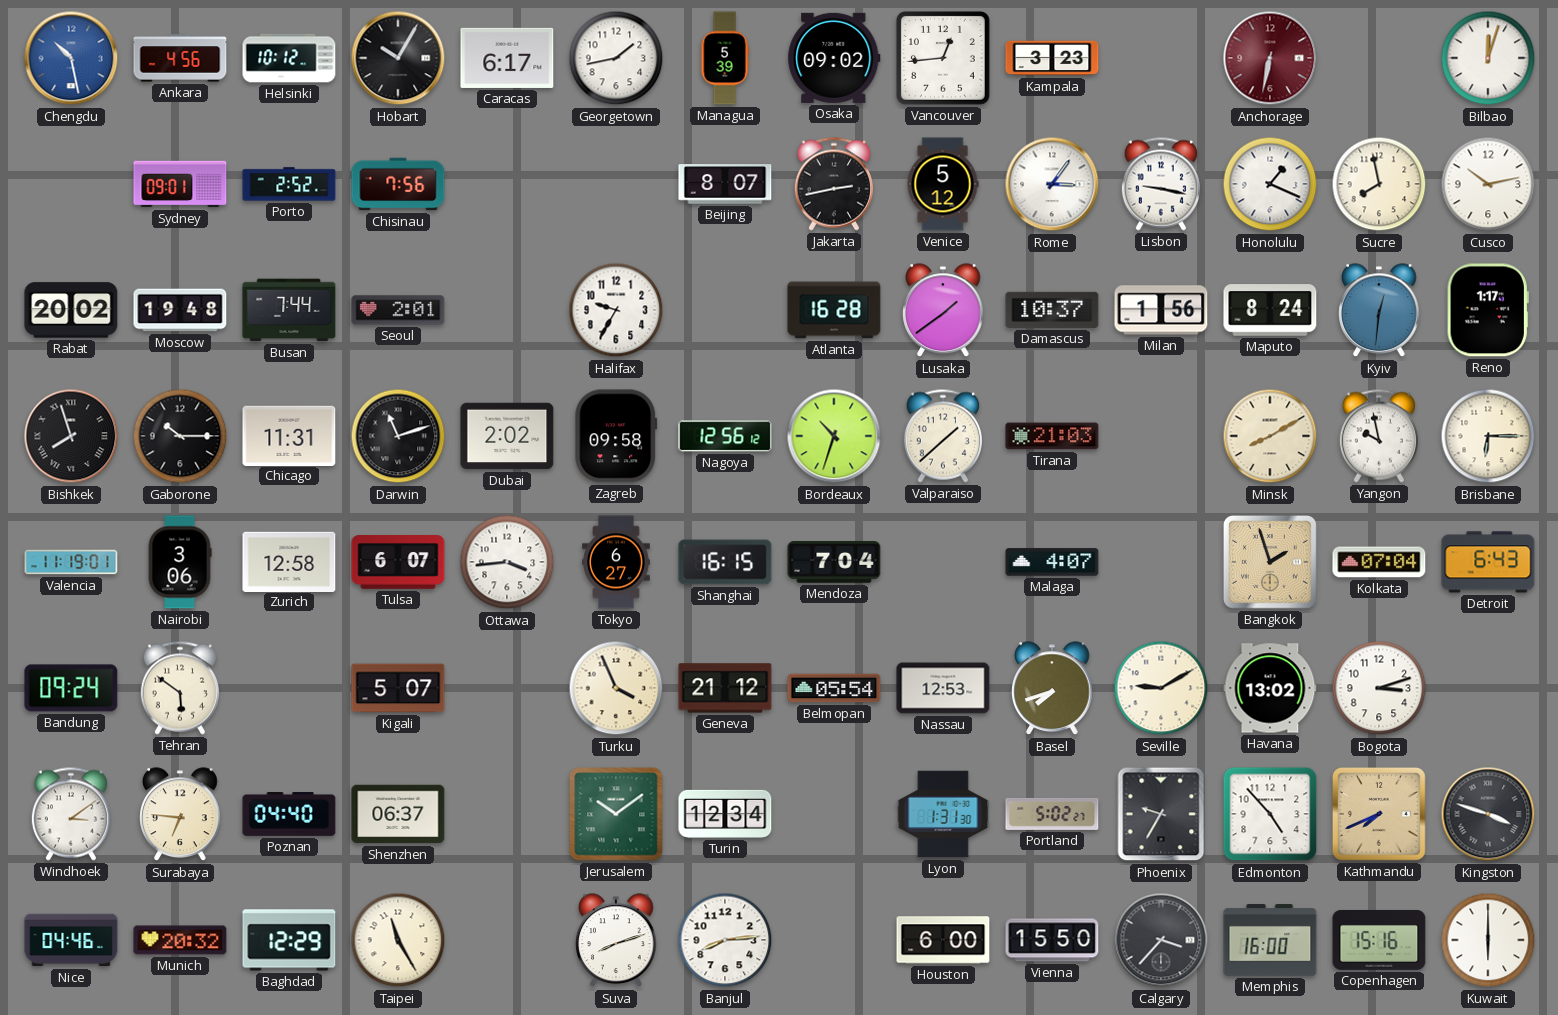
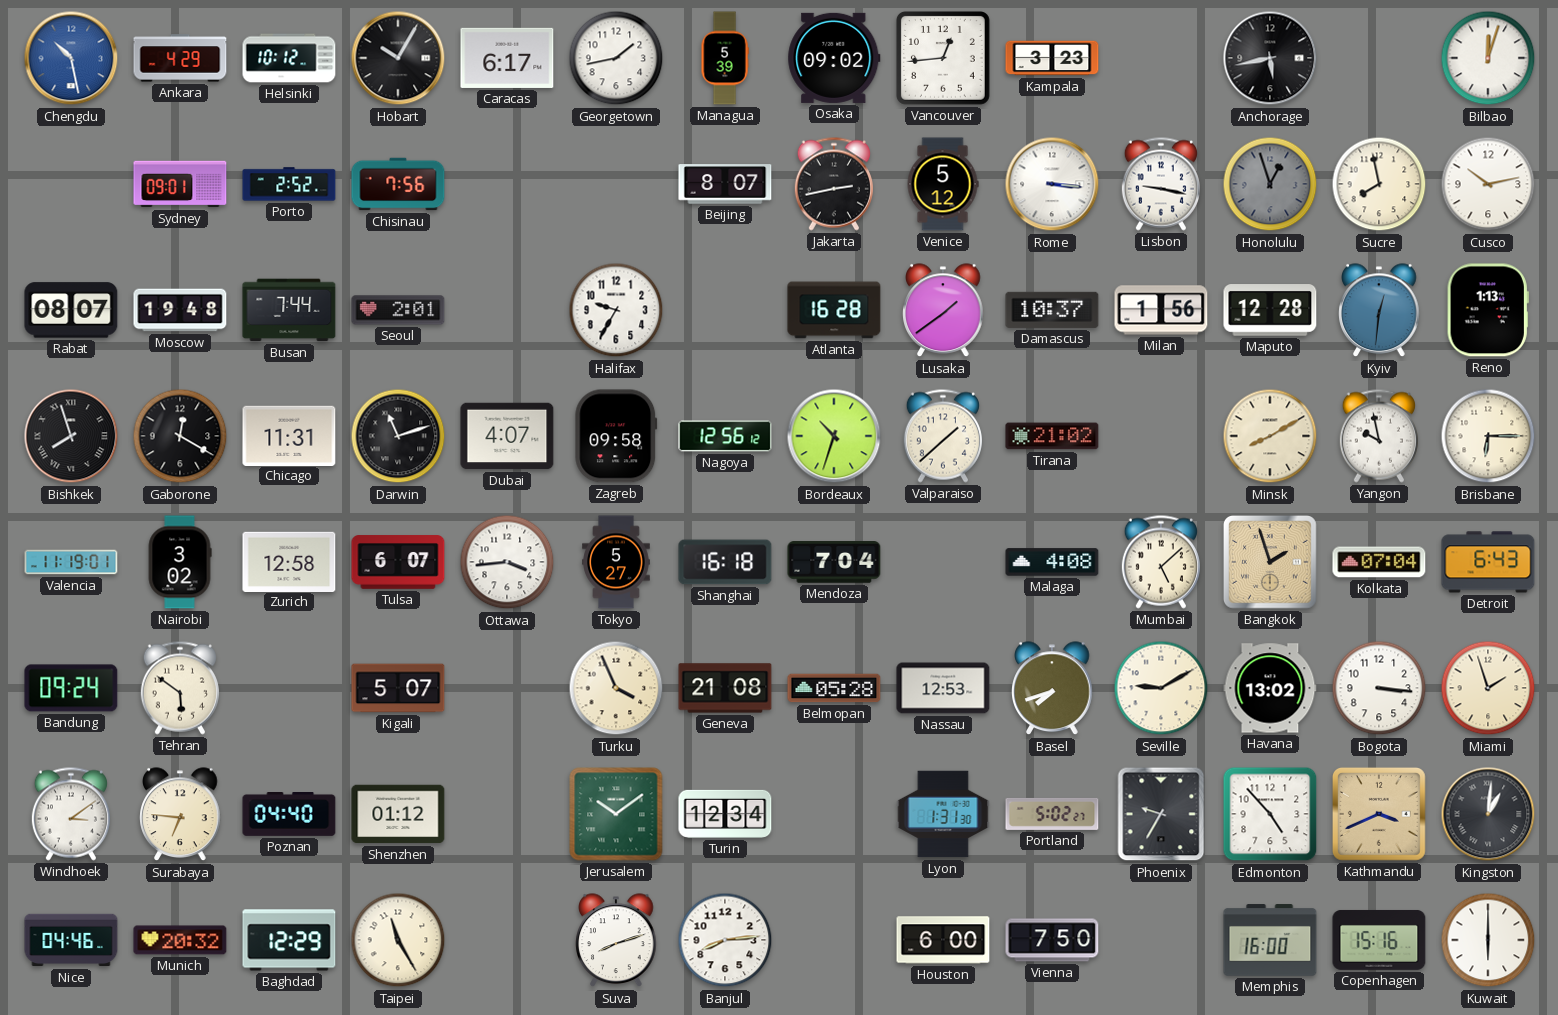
Ankara: 4:56 -> 4:29 (180, 58)
Anchorage: 6:32 -> 5:43 (1270, 58)
Anchorage dial: burgundy -> black (1270, 58)
Rome: 3:06 -> 3:16 (1052, 184)
Honolulu: 1:19 -> 12:57 (1270, 184)
Honolulu dial: white -> grey (1270, 184)
Rabat: 20:02 -> 08:07 (71, 310)
Maputo: 8:24 -> 12:28 (1270, 310)
Reno: 1:17 -> 1:13 (1488, 310)
Gaborone: 10:15 -> 12:20 (180, 436)
Dubai: 2:02 -> 4:07 (507, 436)
Tirana: 21:03 -> 21:02 (1052, 436)
Nairobi: 3:06 -> 3:02 (180, 562)
Tokyo: 6:27 -> 5:27 (616, 562)
Shanghai: 16:15 -> 16:18 (725, 562)
Malaga: 4:07 -> 4:08 (1052, 562)
Mumbai: none -> 5:08 (1161, 562)
Geneva: 21:12 -> 21:08 (725, 688)
Belmopan: 05:54 -> 05:28 (834, 688)
Bogota: 3:12 -> 3:16 (1379, 688)
Miami: none -> 1:57 (1488, 688)
Shenzhen: 06:37 -> 01:12 (398, 814)
Kathmandu: 7:41 -> 3:41 (1379, 814)
Kingston: 3:48 -> 1:01 (1488, 814)
Vienna: 15:50 -> 7:50 (1052, 940)
Calgary: 3:37 -> none (1161, 940)
